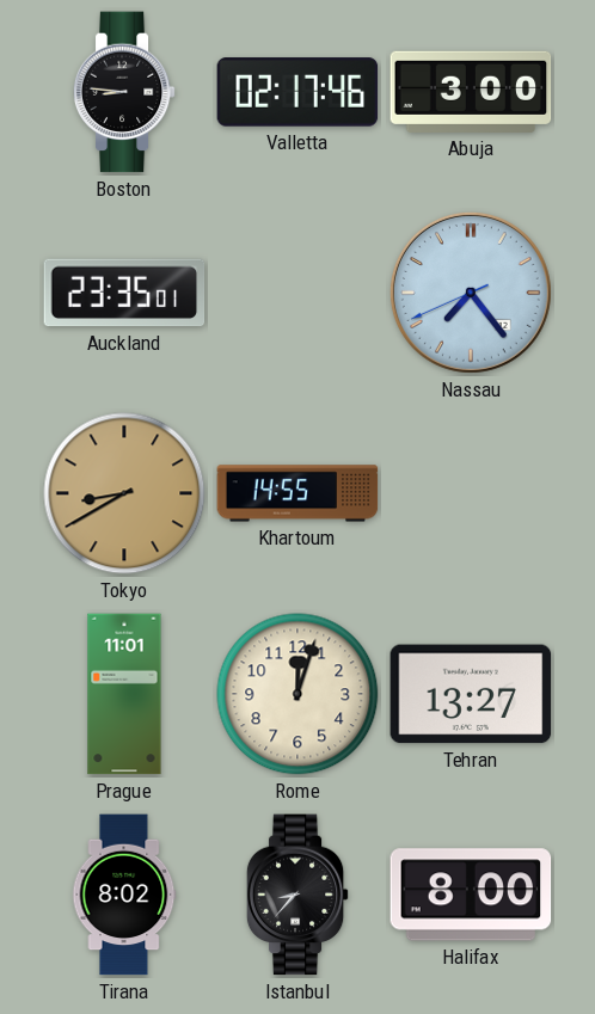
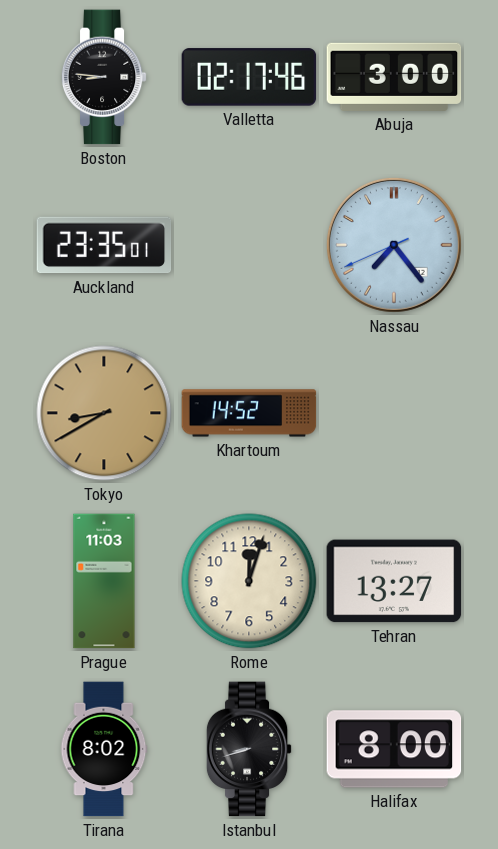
Khartoum: 14:55 -> 14:52 (249, 413)
Prague: 11:01 -> 11:03 (104, 581)
Istanbul: 8:37 -> 8:42 (249, 749)
